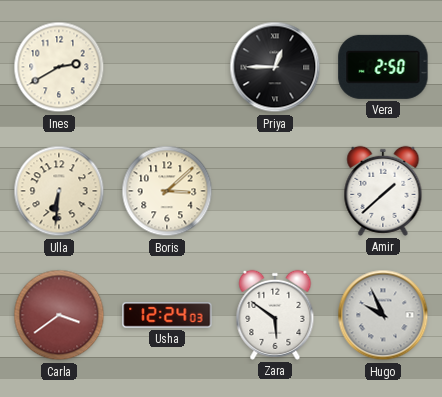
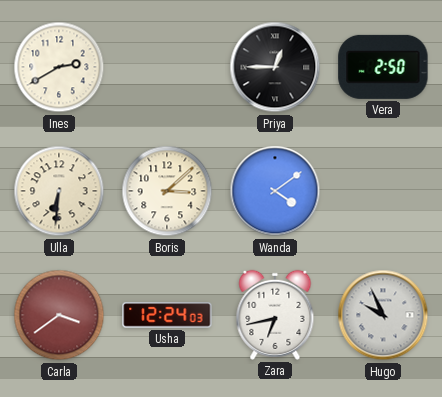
Wanda: none -> 4:09 (275, 191)
Amir: 1:38 -> none (383, 191)
Zara: 5:51 -> 6:43 (275, 315)
